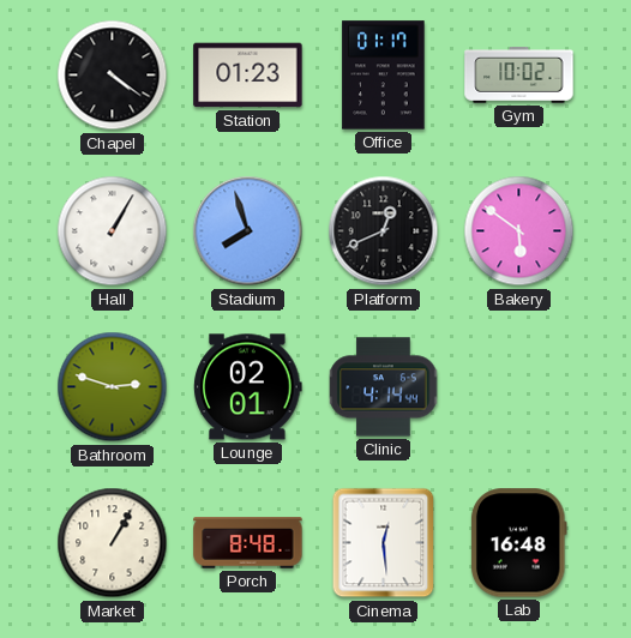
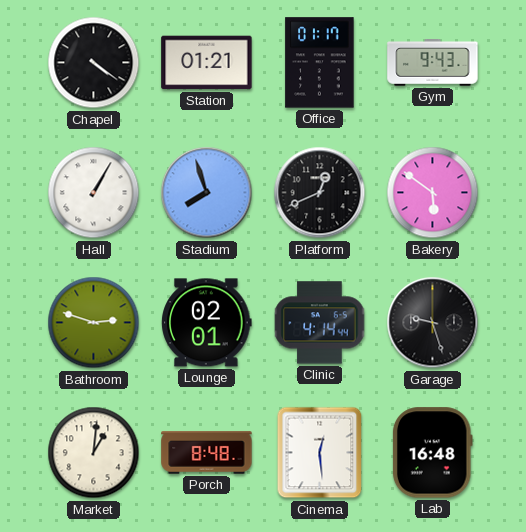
Station: 01:23 -> 01:21 (207, 63)
Gym: 10:02 -> 9:43 (433, 63)
Garage: none -> 9:27 (433, 323)
Market: 1:05 -> 1:01 (94, 453)
